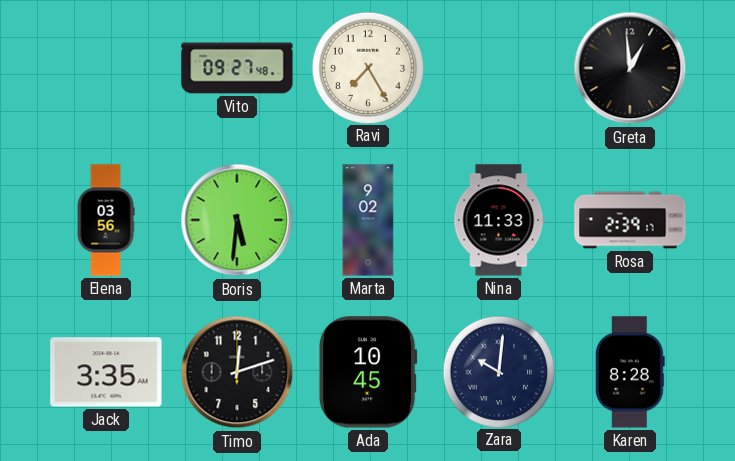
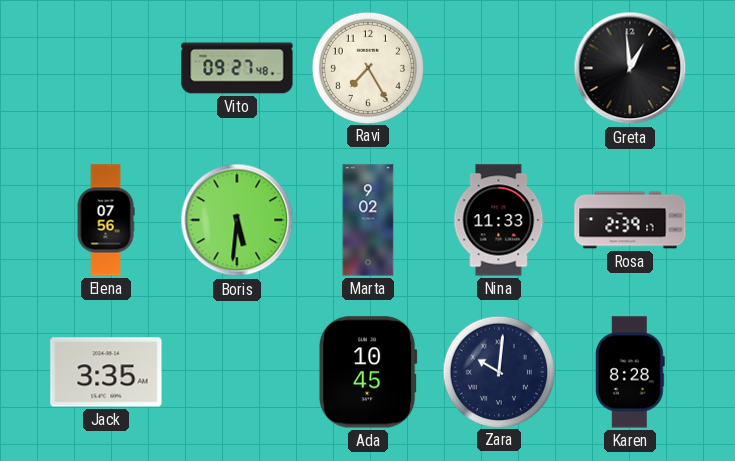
Elena: 03:56 -> 07:56 (106, 220)
Timo: 12:12 -> none (237, 372)
